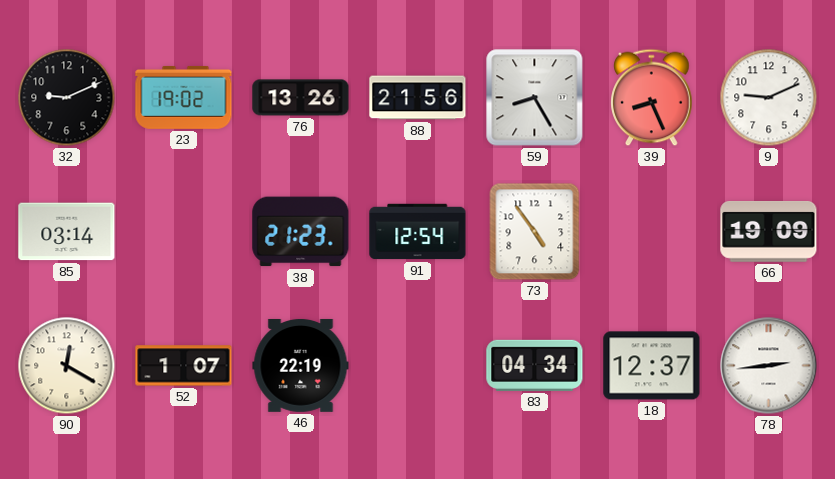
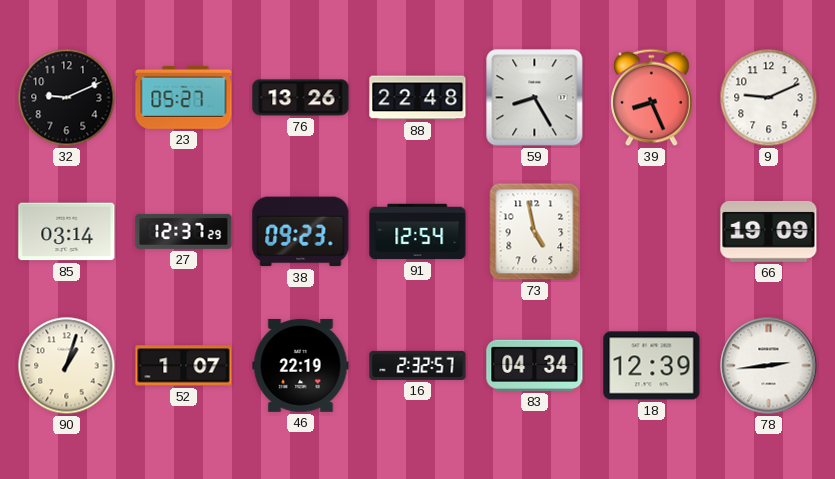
23: 19:02 -> 05:27 (184, 97)
88: 21:56 -> 22:48 (418, 98)
27: none -> 12:37 (184, 231)
38: 21:23 -> 09:23 (301, 232)
73: 4:54 -> 4:58 (535, 232)
90: 12:20 -> 1:03 (67, 366)
16: none -> 2:32 (418, 365)
18: 12:37 -> 12:39 (652, 366)
